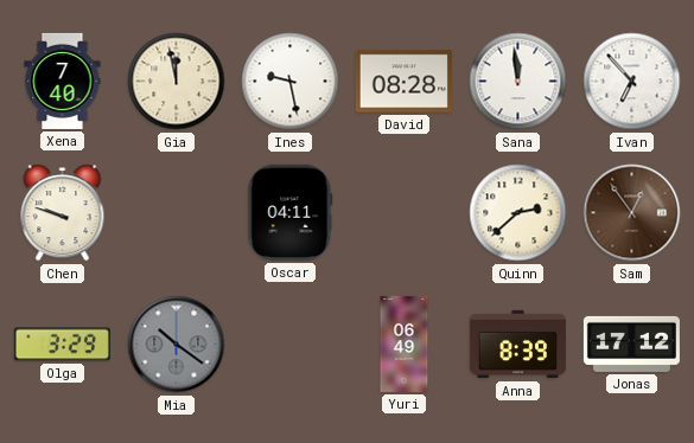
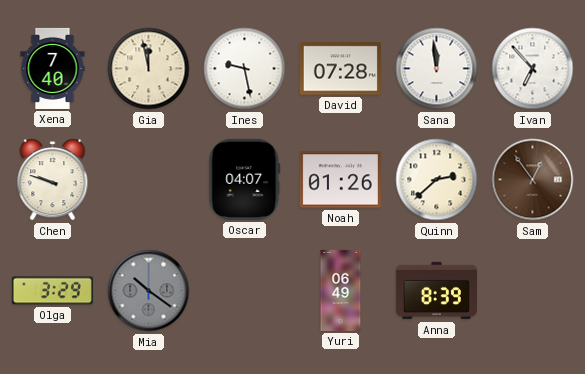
David: 08:28 -> 07:28 (340, 69)
Oscar: 04:11 -> 04:07 (245, 179)
Noah: none -> 01:26 (340, 180)
Jonas: 17:12 -> none (631, 344)
